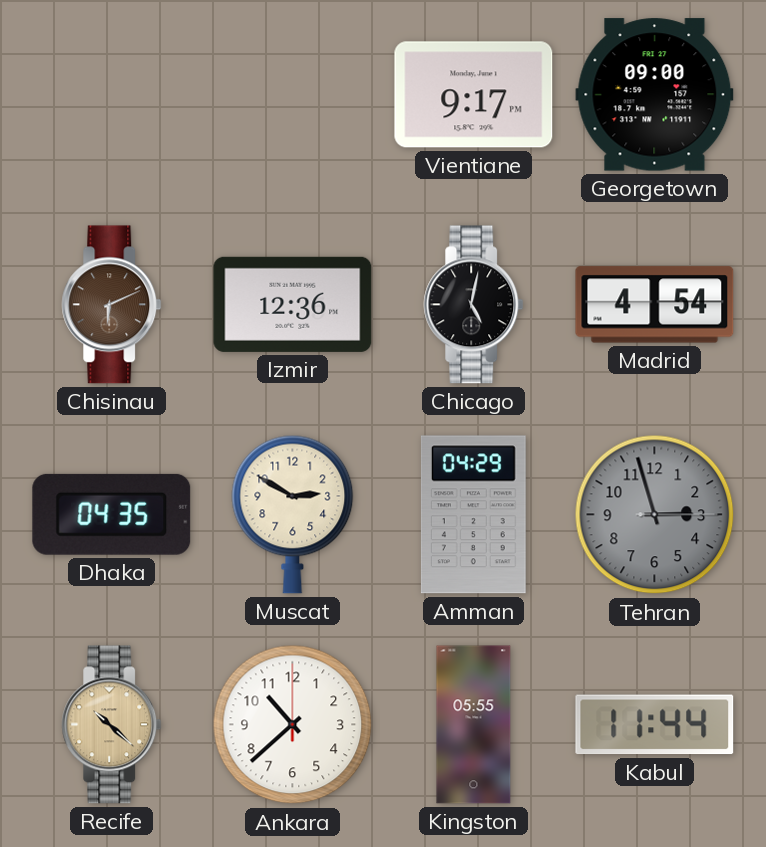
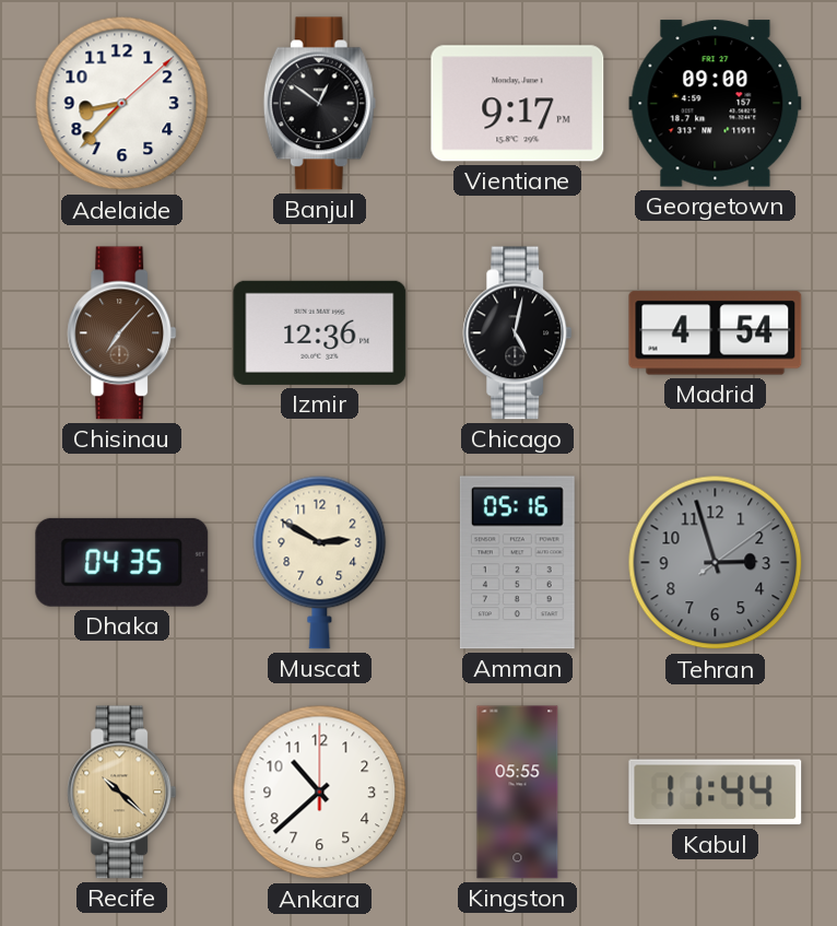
Adelaide: none -> 8:37 (122, 104)
Banjul: none -> 12:51 (319, 104)
Chisinau: 6:11 -> 7:07 (122, 333)
Amman: 04:29 -> 05:16 (517, 563)
Tehran: 2:57:15 -> 2:57:09 (716, 563)
